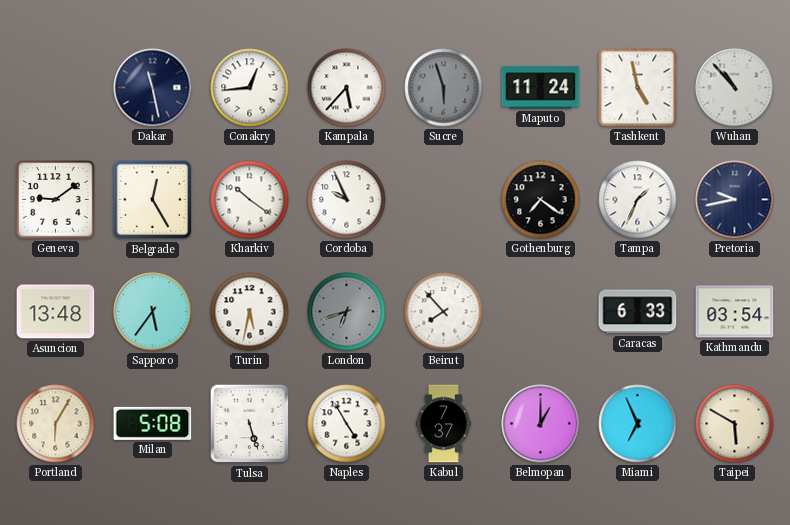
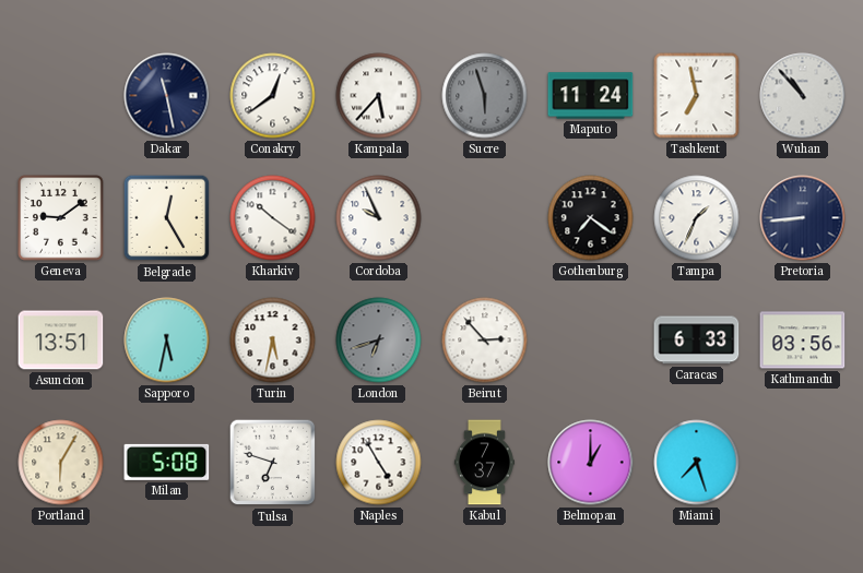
Conakry: 12:44 -> 12:39 (273, 96)
Tashkent: 4:58 -> 6:58 (697, 96)
Pretoria: 9:43 -> 8:44 (803, 218)
Asuncion: 13:48 -> 13:51 (61, 341)
Sapporo: 5:36 -> 5:32 (167, 341)
Beirut: 7:53 -> 2:53 (485, 341)
Kathmandu: 03:54 -> 03:56 (803, 341)
Tulsa: 5:27 -> 6:48 (273, 463)
Miami: 6:56 -> 7:27 (697, 463)
Taipei: 5:50 -> none (735, 424)
